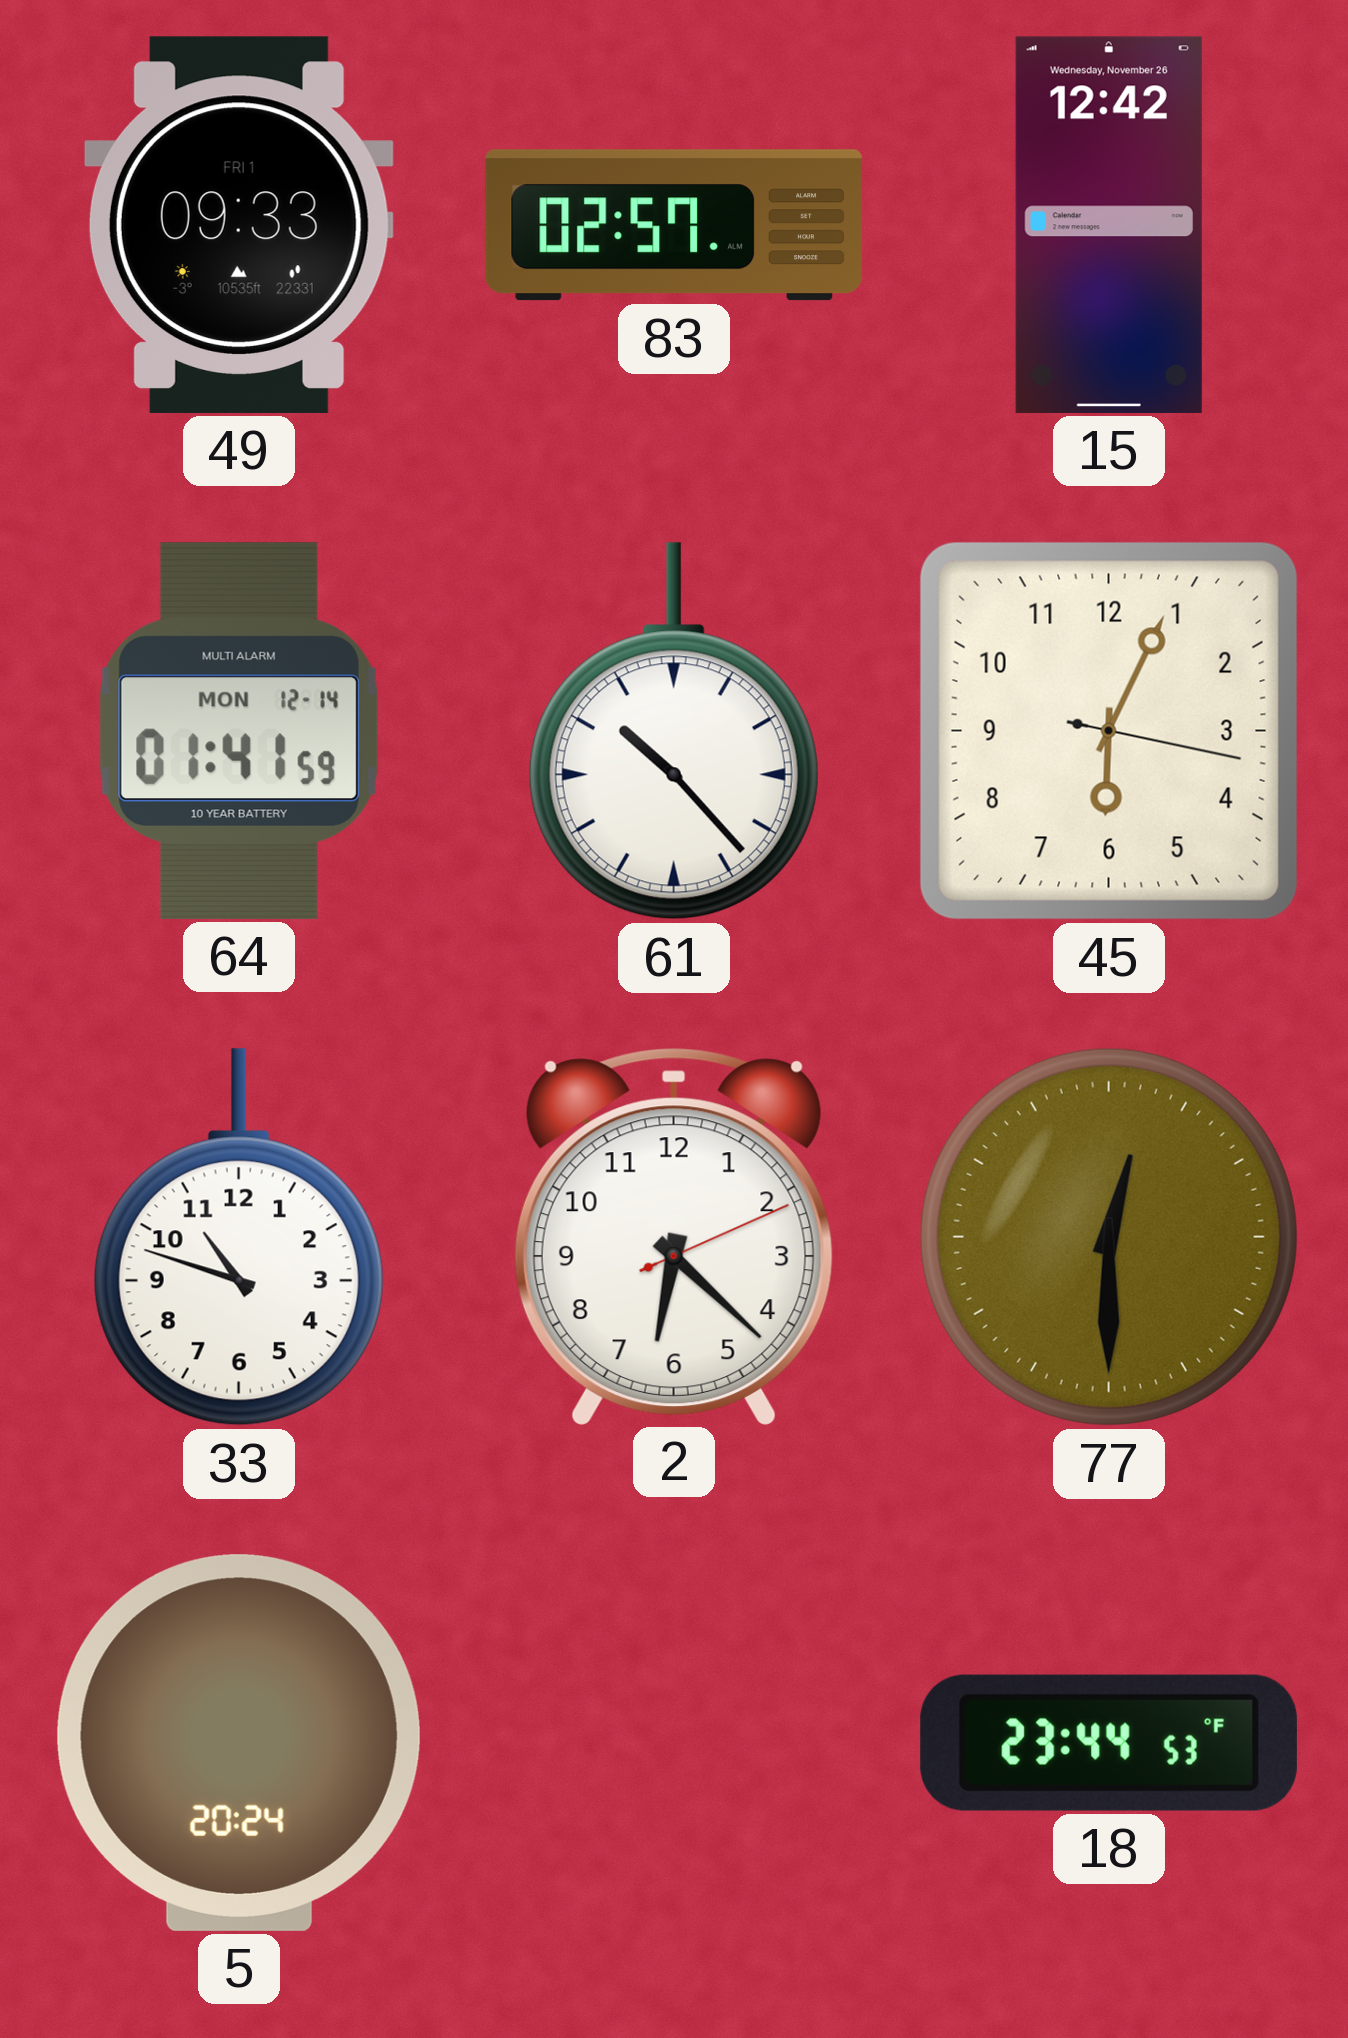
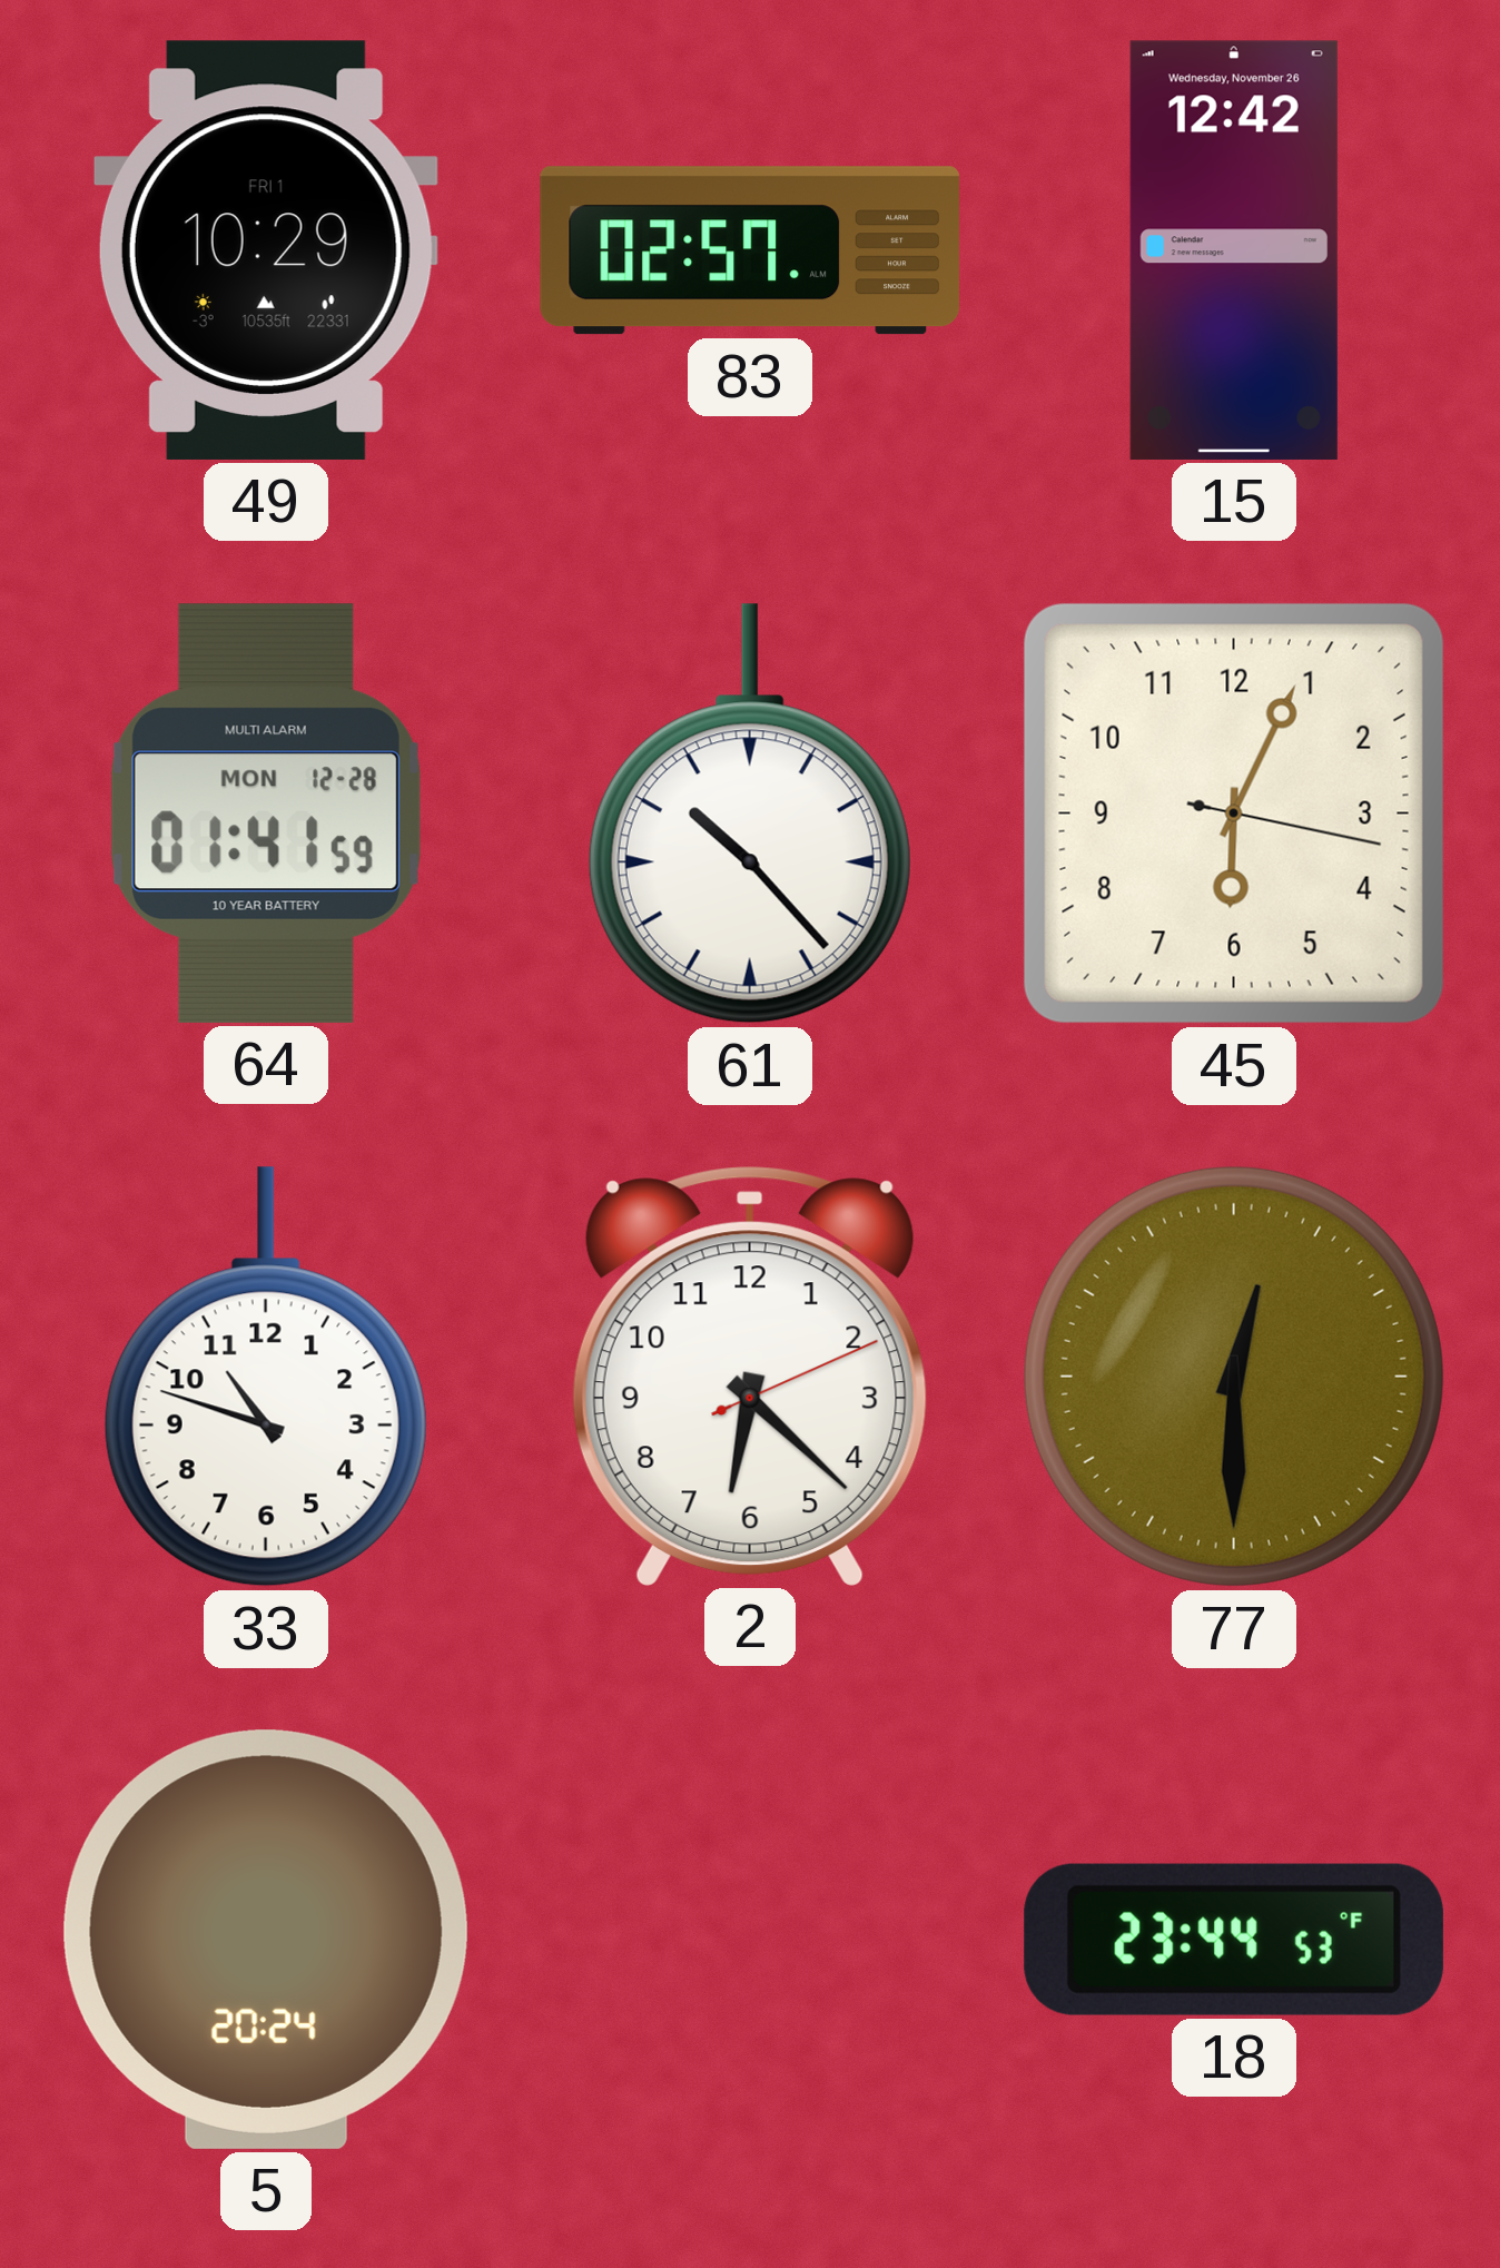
49: 09:33 -> 10:29 (266, 250)
64 date: MON 12-14 -> MON 12-28 (266, 813)
